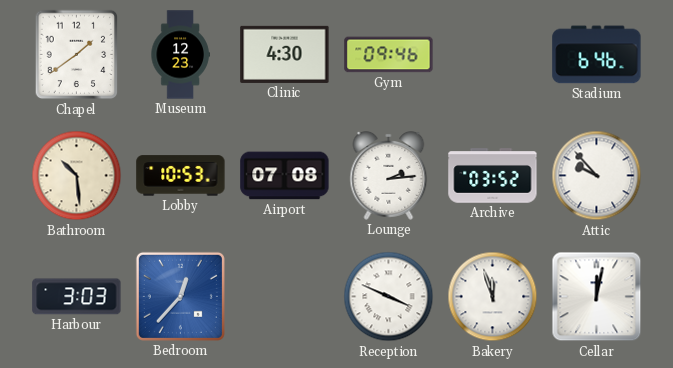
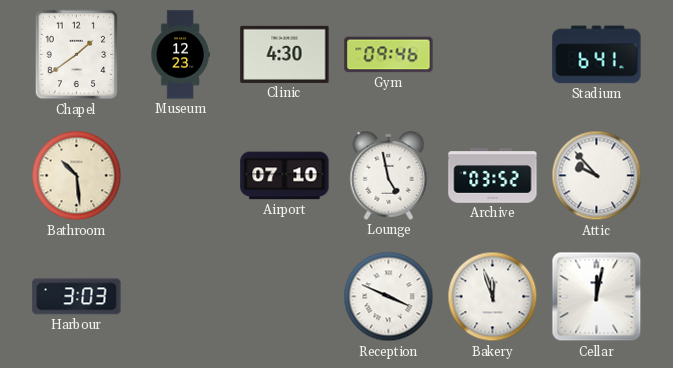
Stadium: 6:46 -> 6:41 (597, 55)
Lobby: 10:53 -> none (181, 176)
Airport: 07:08 -> 07:10 (285, 176)
Lounge: 2:14 -> 4:58 (389, 175)
Bedroom: 12:37 -> none (180, 296)
